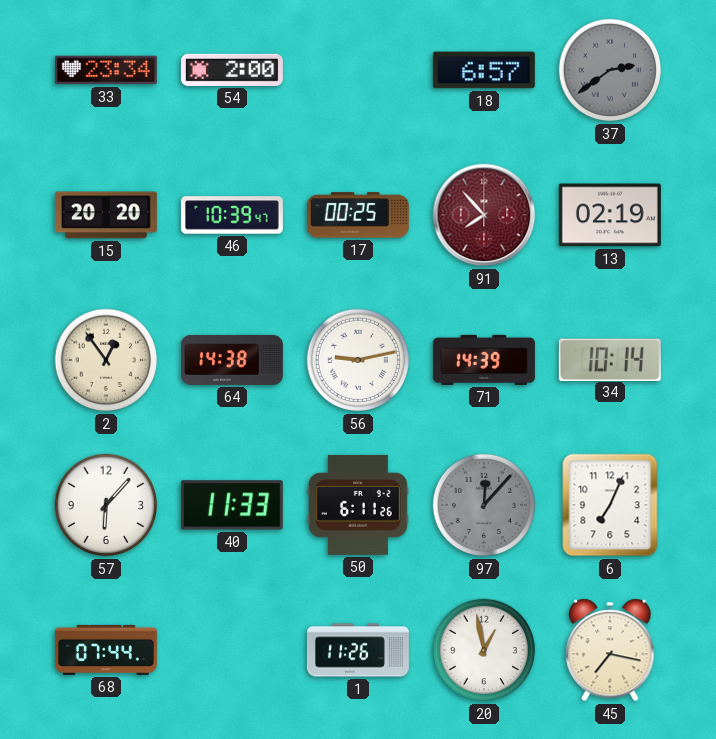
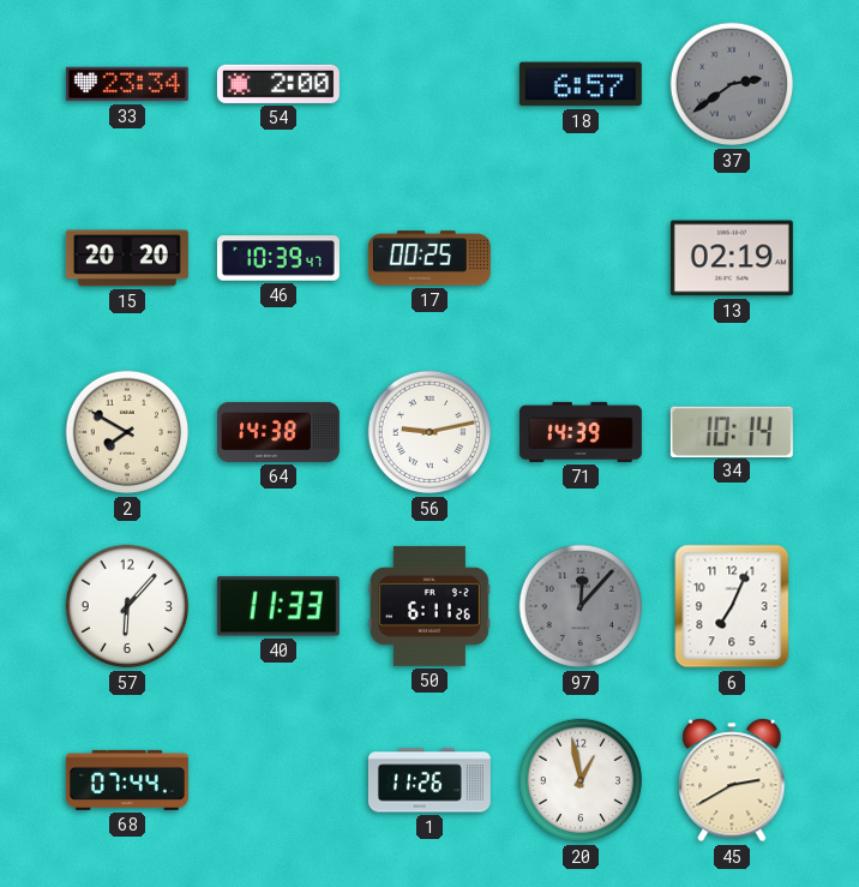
91: 7:53 -> none (484, 215)
2: 12:54 -> 7:50 (127, 432)
45: 7:17 -> 2:40 (732, 780)
